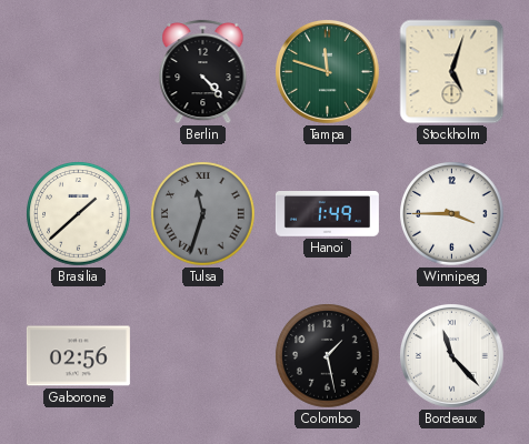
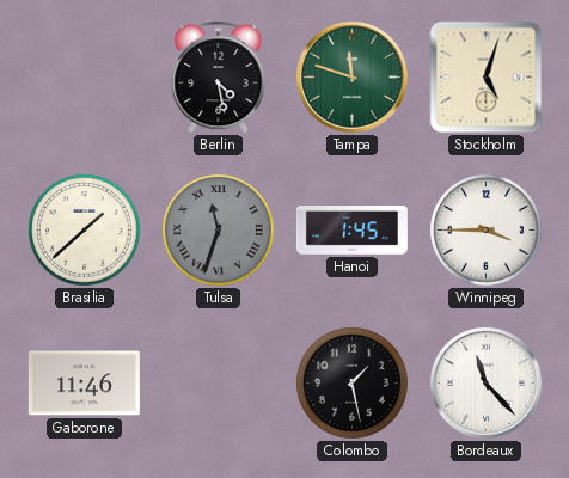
Berlin: 4:23 -> 4:28 (219, 76)
Hanoi: 1:49 -> 1:45 (351, 231)
Gaborone: 02:56 -> 11:46 (84, 384)
